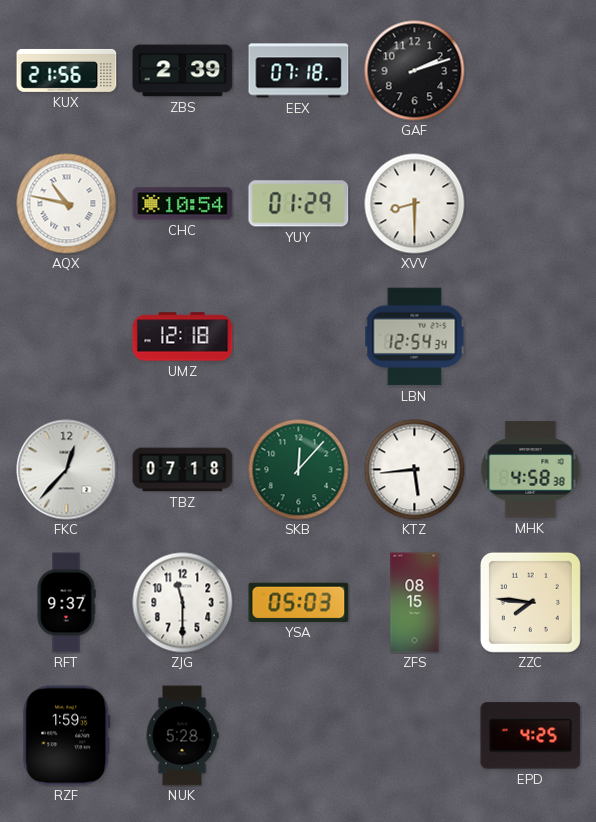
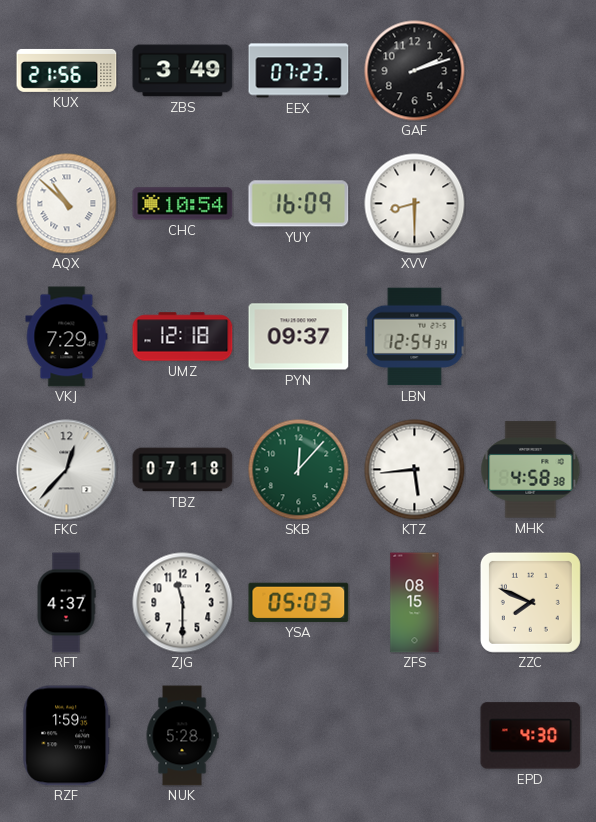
ZBS: 2:39 -> 3:49 (183, 71)
EEX: 07:18 -> 07:23 (299, 71)
AQX: 10:47 -> 10:52 (67, 204)
YUY: 01:29 -> 16:09 (299, 204)
VKJ: none -> 7:29 (67, 337)
PYN: none -> 09:37 (299, 337)
RFT: 9:37 -> 4:37 (66, 603)
ZZC: 7:46 -> 7:49 (530, 602)
EPD: 4:25 -> 4:30 (531, 736)
